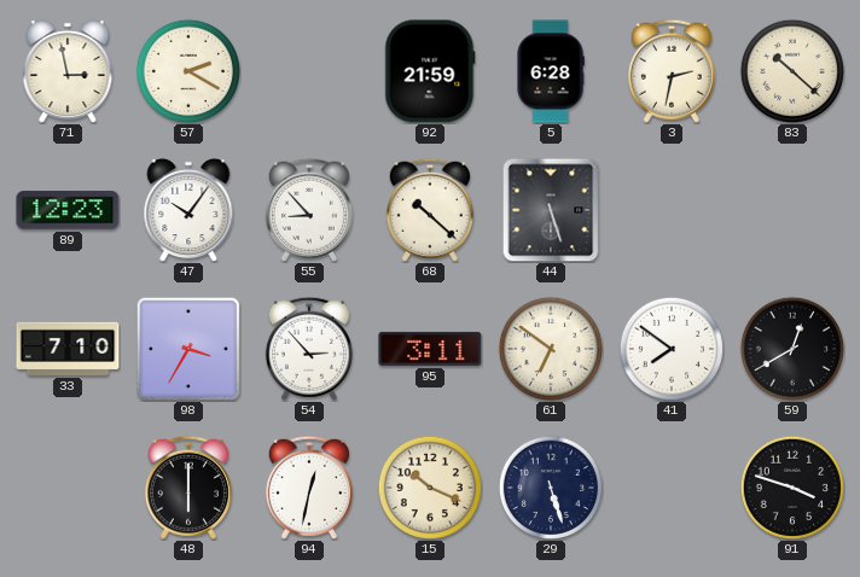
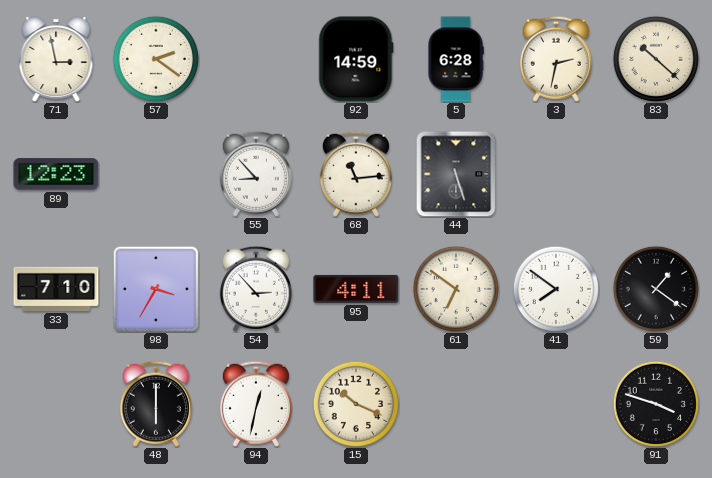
57: 2:20 -> 2:21 (155, 58)
92: 21:59 -> 14:59 (356, 59)
47: 10:06 -> none (188, 210)
68: 10:22 -> 11:14 (356, 174)
95: 3:11 -> 4:11 (356, 289)
59: 12:40 -> 1:21 (655, 288)
29: 5:27 -> none (550, 486)
